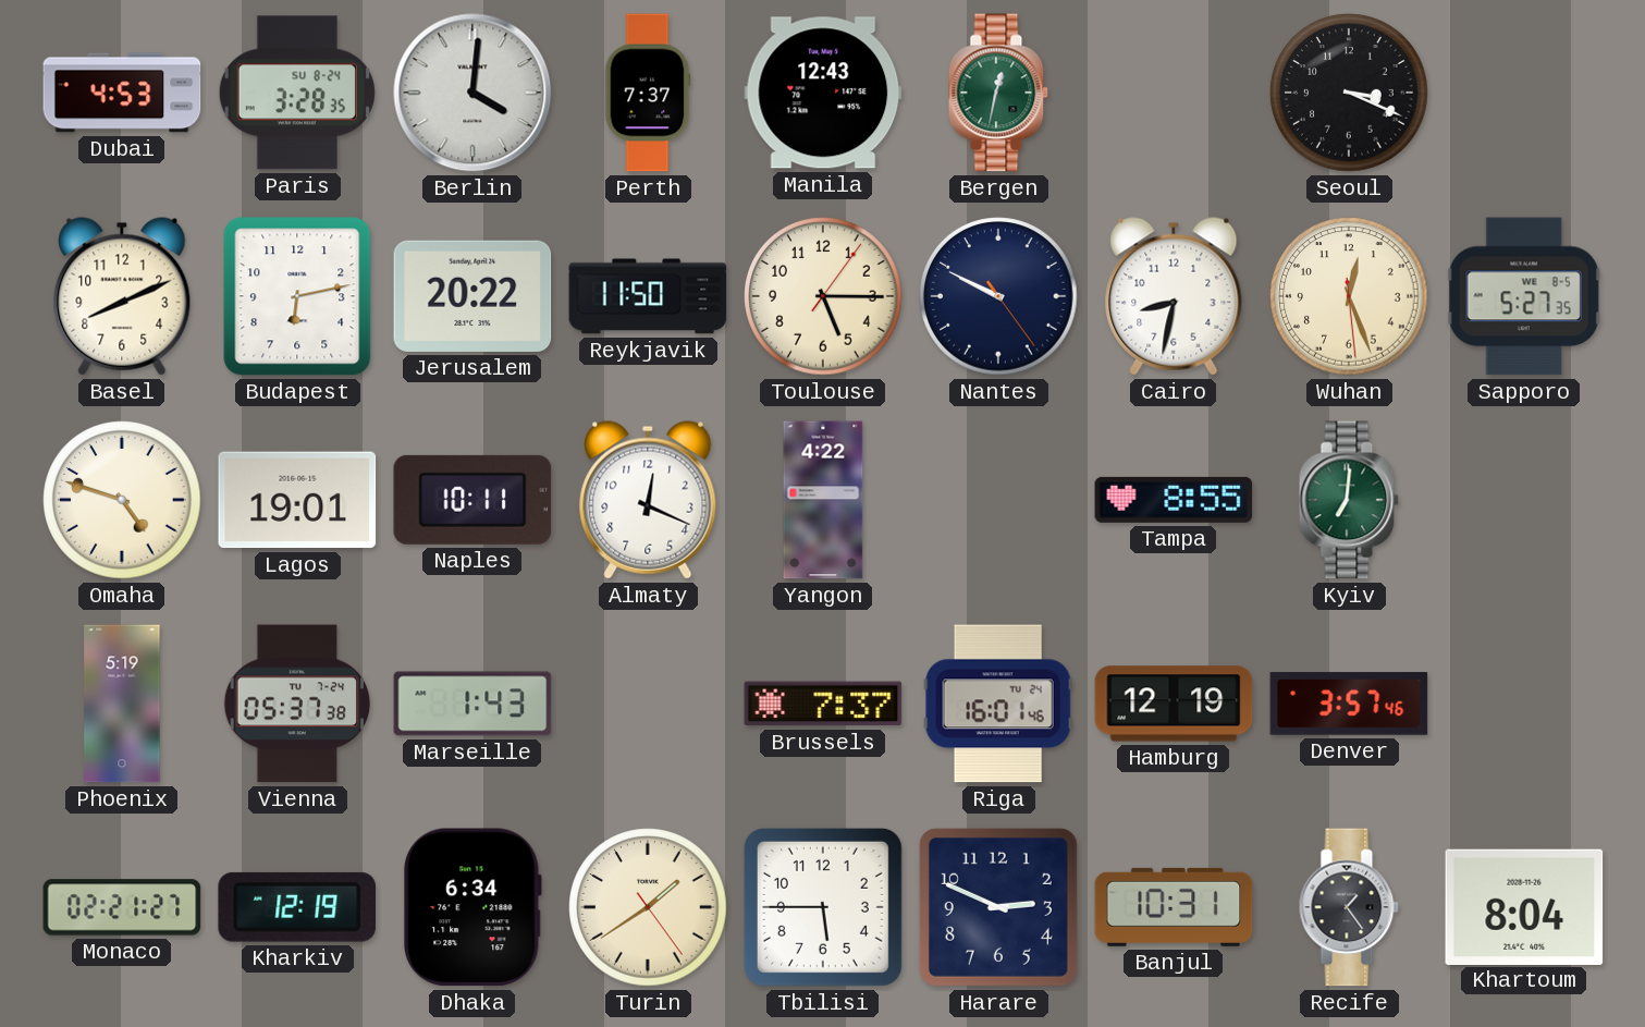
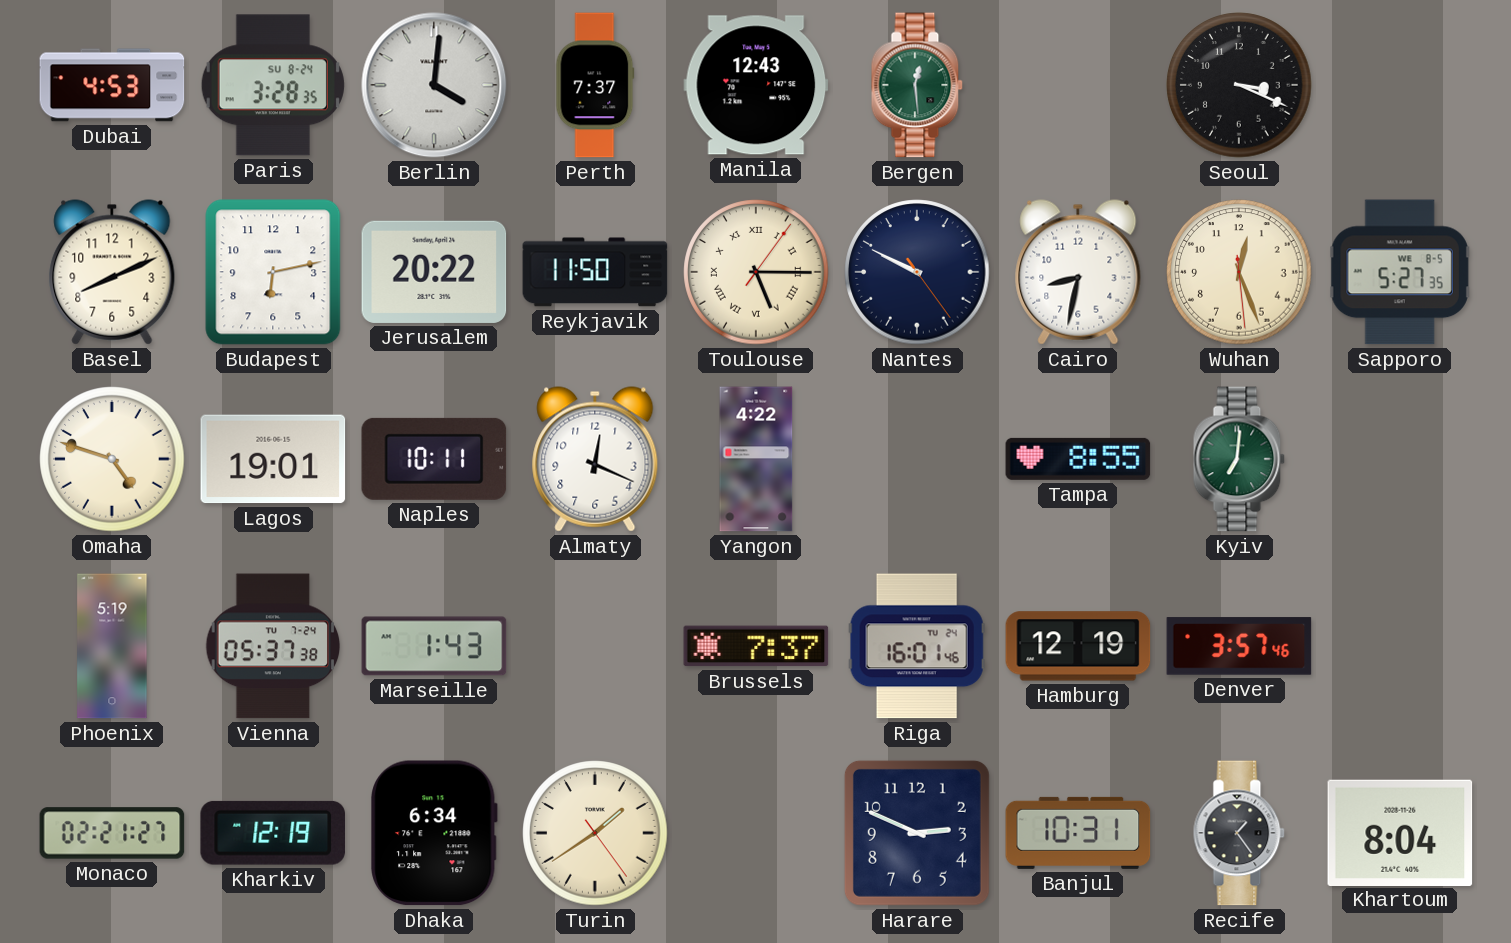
Bergen: 12:32 -> 12:29 (917, 85)
Toulouse numerals: Arabic -> Roman (756, 272)
Tbilisi: 5:45 -> none (823, 907)
